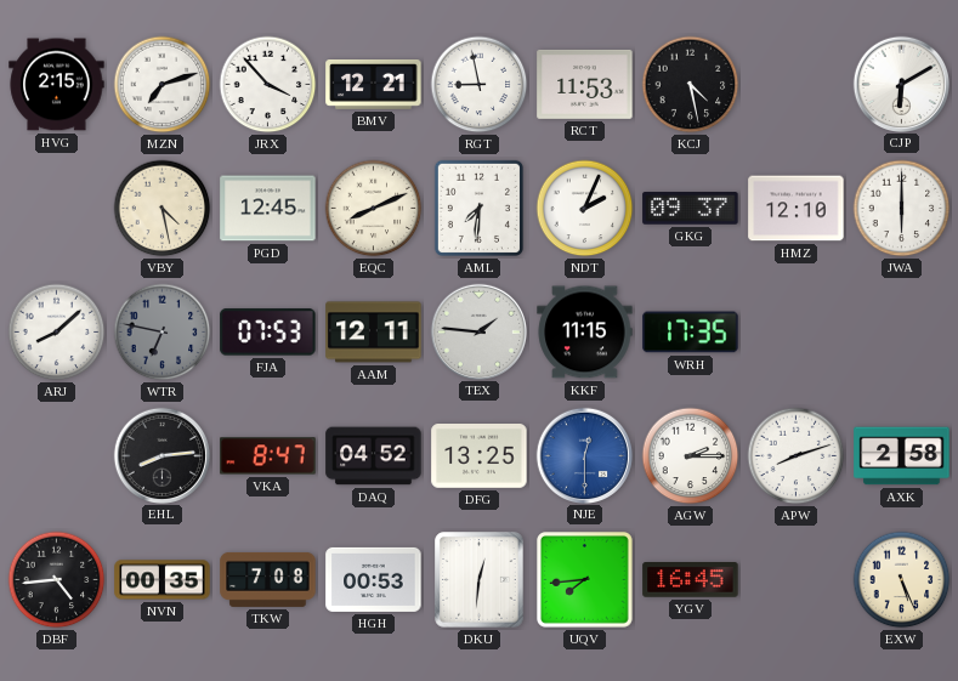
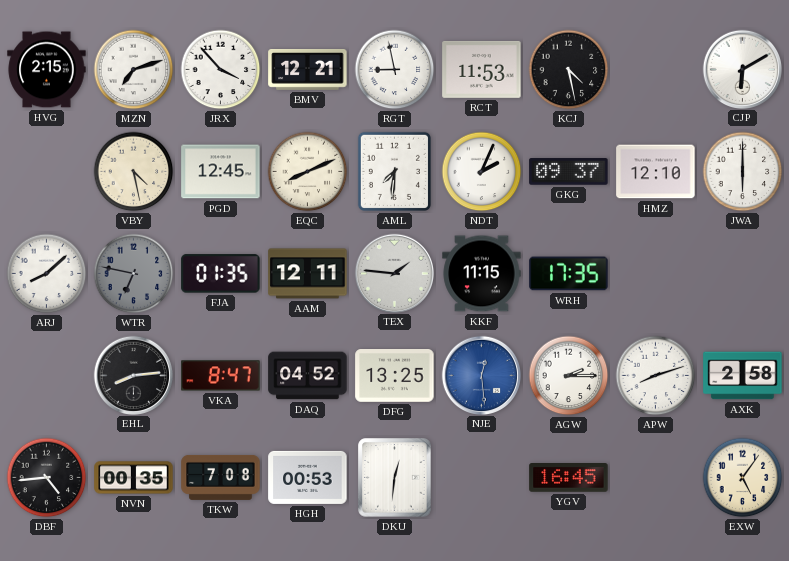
FJA: 07:53 -> 01:35 (221, 274)
NJE: 12:30 -> 12:29 (481, 375)
UQV: 7:44 -> none (585, 580)
EXW: 5:26 -> 5:06 (743, 478)
